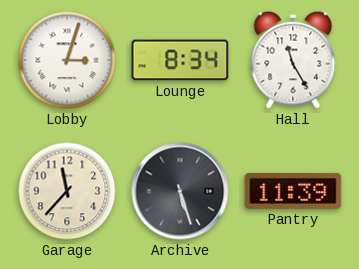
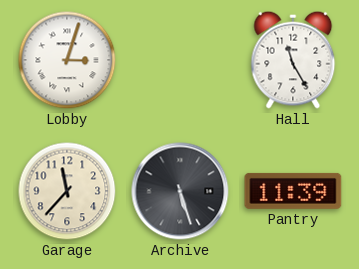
Lounge: 8:34 -> none (180, 60)
